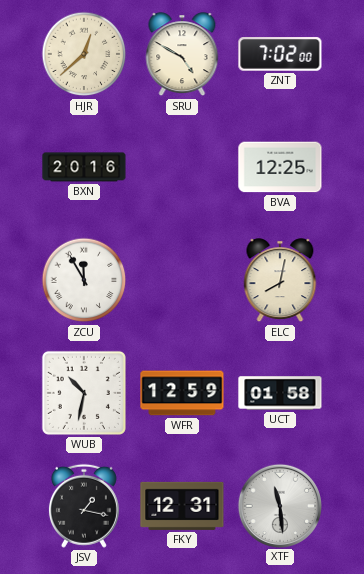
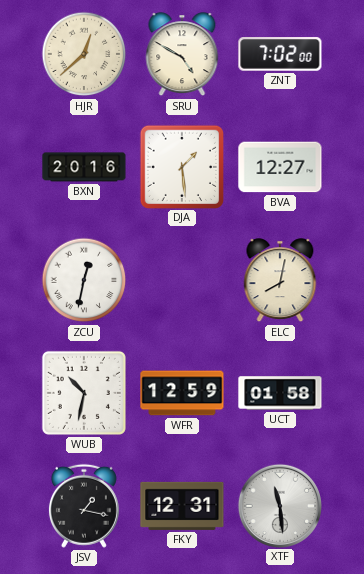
DJA: none -> 1:29 (181, 166)
BVA: 12:25 -> 12:27 (280, 167)
ZCU: 11:55 -> 12:32 (84, 280)
